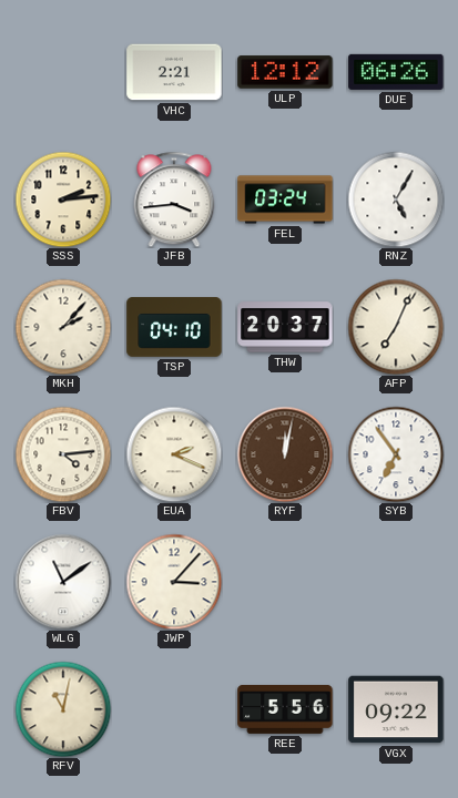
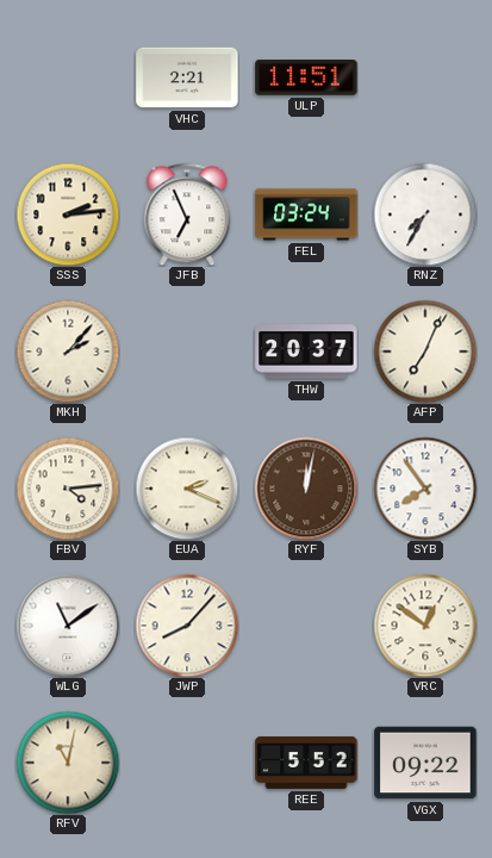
ULP: 12:12 -> 11:51 (306, 77)
DUE: 06:26 -> none (396, 72)
JFB: 3:44 -> 6:56 (187, 214)
RNZ: 5:05 -> 7:35 (425, 214)
TSP: 04:10 -> none (174, 327)
SYB: 6:54 -> 7:54 (425, 489)
JWP: 3:07 -> 8:07 (187, 626)
VRC: none -> 12:51 (425, 626)
REE: 5:56 -> 5:52 (306, 763)
